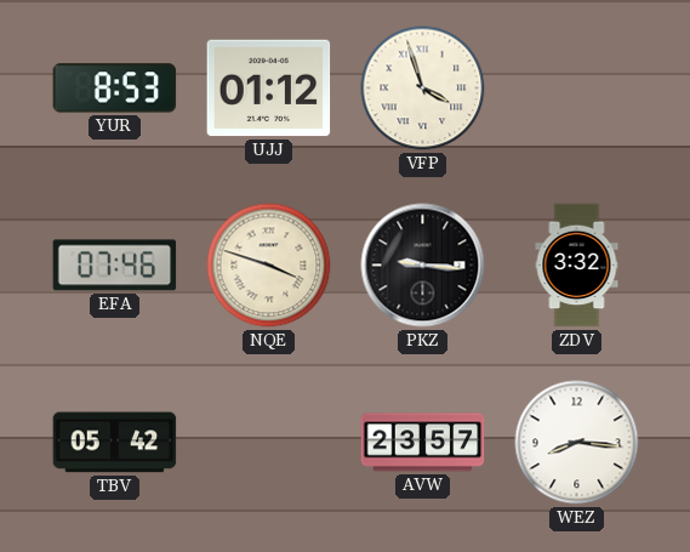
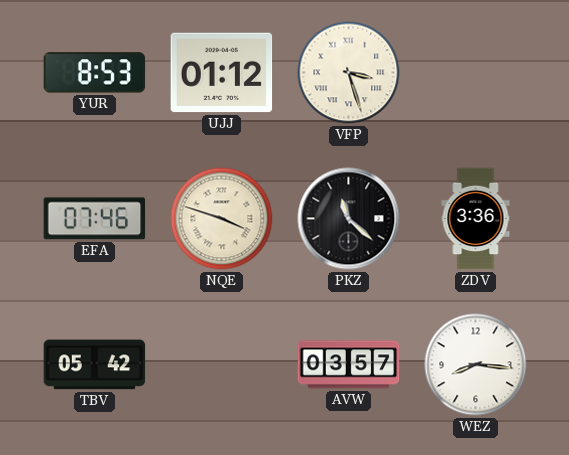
VFP: 3:57 -> 3:27 (349, 73)
PKZ: 9:16 -> 11:22 (349, 219)
ZDV: 3:32 -> 3:36 (476, 219)
AVW: 23:57 -> 03:57 (349, 365)
